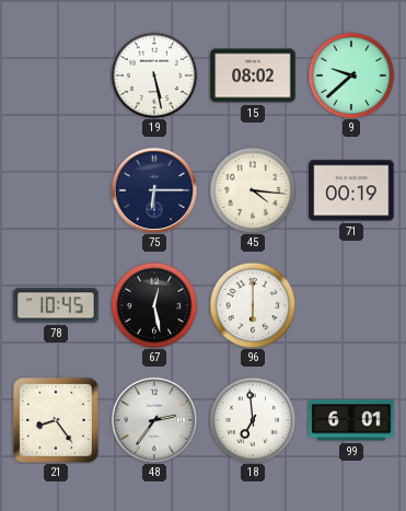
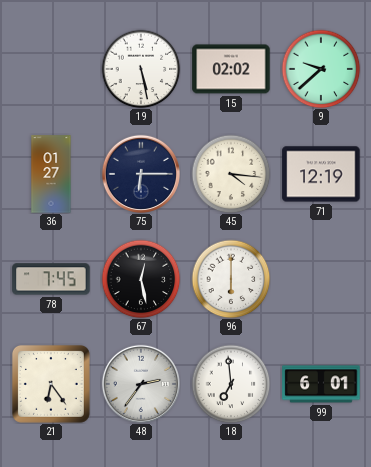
15: 08:02 -> 02:02 (231, 69)
36: none -> 01:27 (51, 174)
71: 00:19 -> 12:19 (321, 174)
78: 10:45 -> 7:45 (51, 279)
21: 8:24 -> 6:24 (51, 384)
